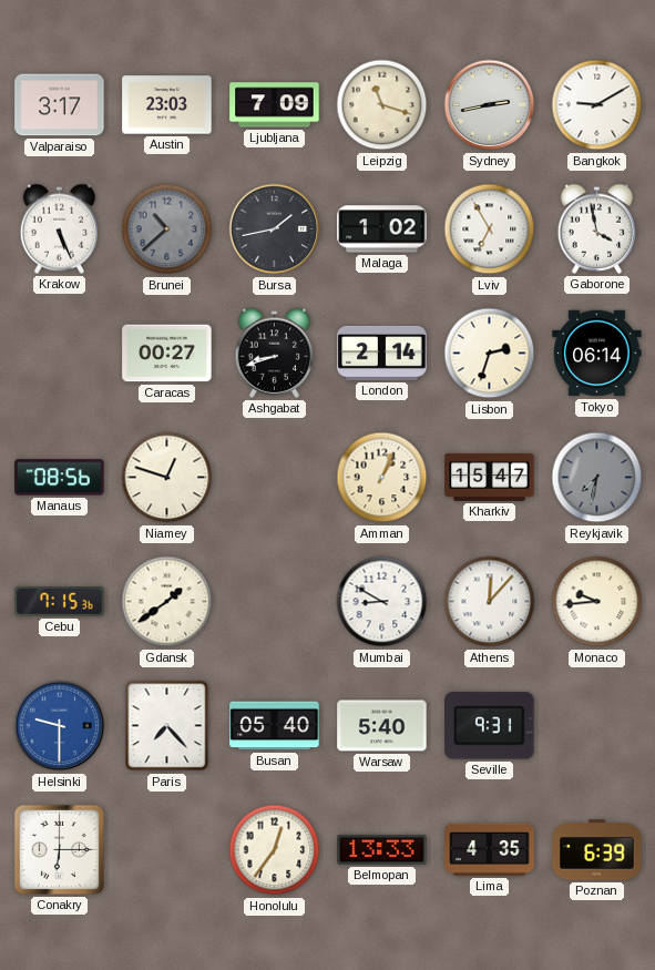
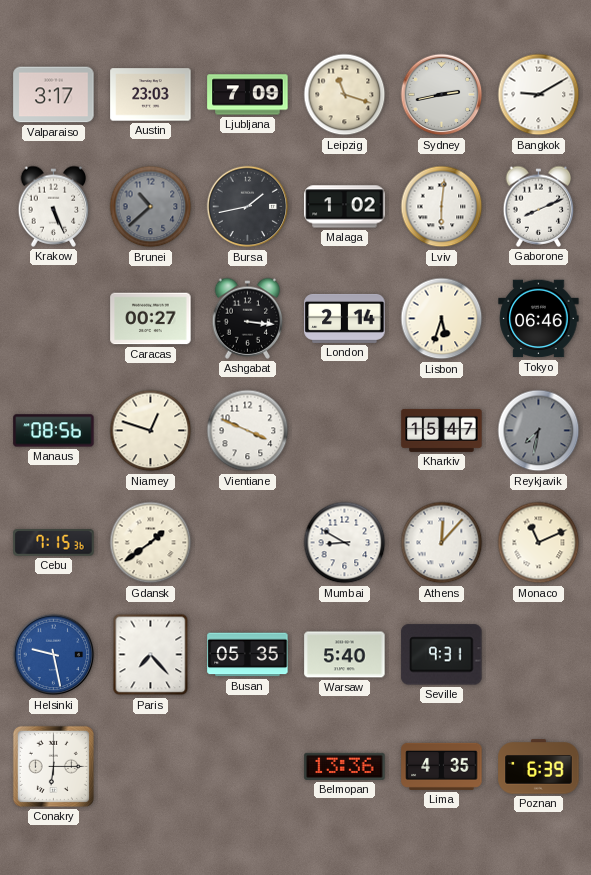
Lviv: 6:55 -> 6:01 (442, 207)
Gaborone: 3:58 -> 8:11 (539, 206)
Ashgabat: 8:42 -> 3:16 (248, 318)
Lisbon: 2:33 -> 5:33 (442, 319)
Tokyo: 06:14 -> 06:46 (539, 319)
Vientiane: none -> 3:49 (248, 431)
Amman: 1:04 -> none (382, 478)
Monaco: 9:44 -> 11:11 (539, 543)
Helsinki: 9:30 -> 9:28 (54, 655)
Busan: 05:40 -> 05:35 (248, 655)
Honolulu: 12:36 -> none (275, 850)
Belmopan: 13:33 -> 13:36 (345, 766)
